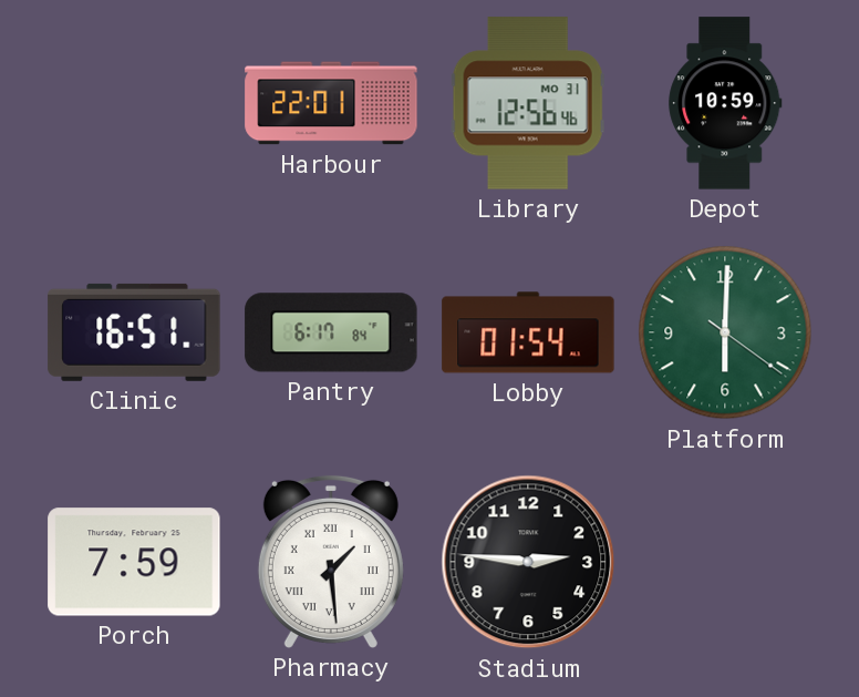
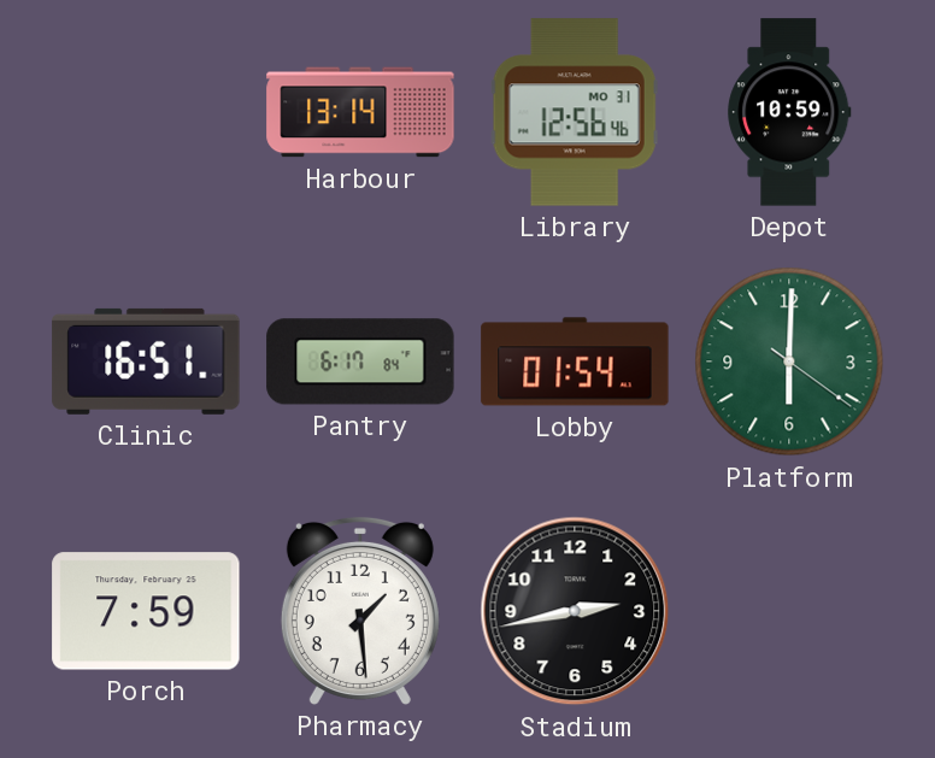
Harbour: 22:01 -> 13:14 (360, 112)
Pharmacy numerals: Roman -> Arabic (360, 611)
Stadium: 2:46 -> 2:43 (575, 611)
